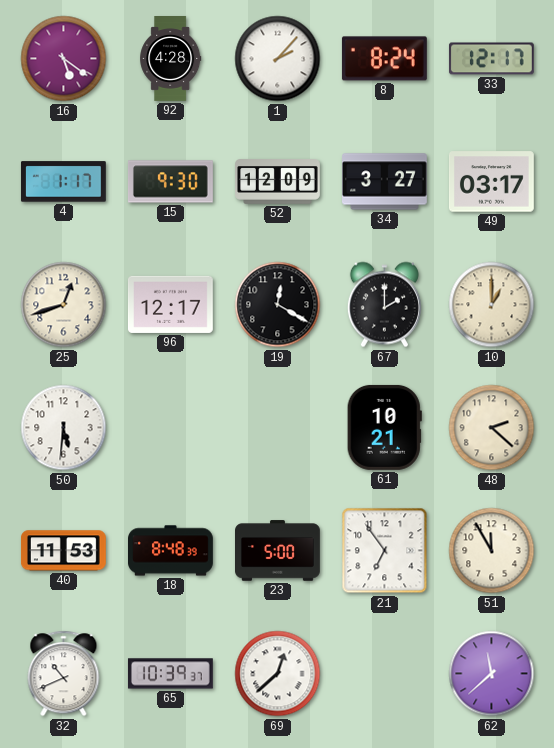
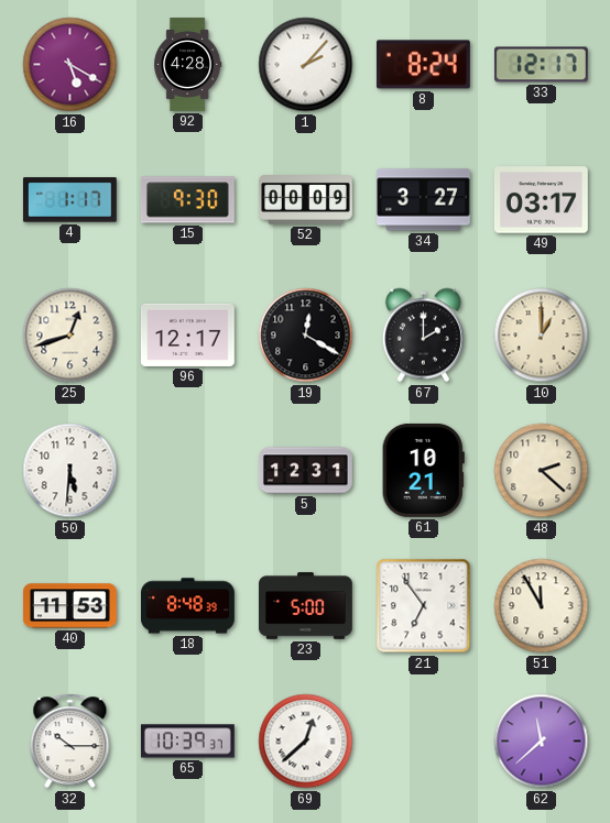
16: 5:21 -> 5:20 (70, 65)
52: 12:09 -> 00:09 (306, 200)
5: none -> 12:31 (305, 471)
32: 10:41 -> 10:15 (70, 742)
